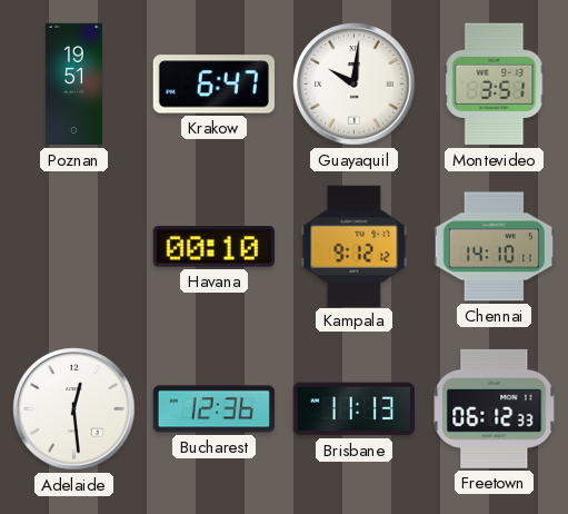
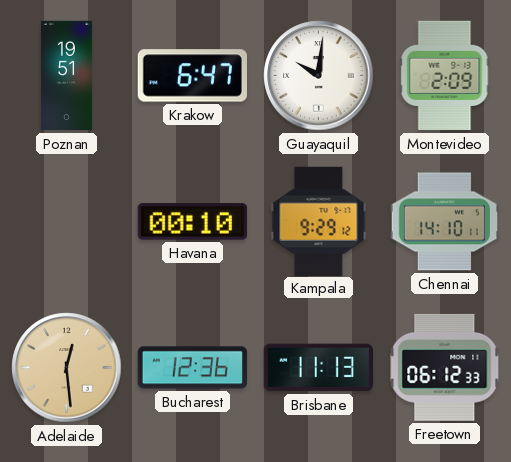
Montevideo: 3:51 -> 2:09 (445, 76)
Kampala: 9:12 -> 9:29 (319, 221)
Adelaide dial: white -> champagne (67, 368)
